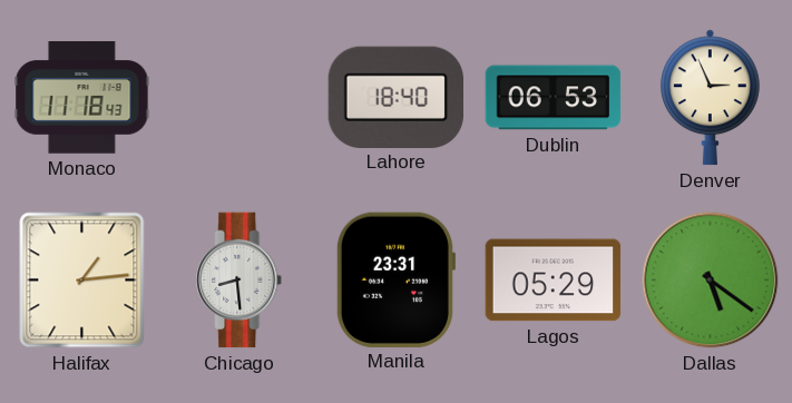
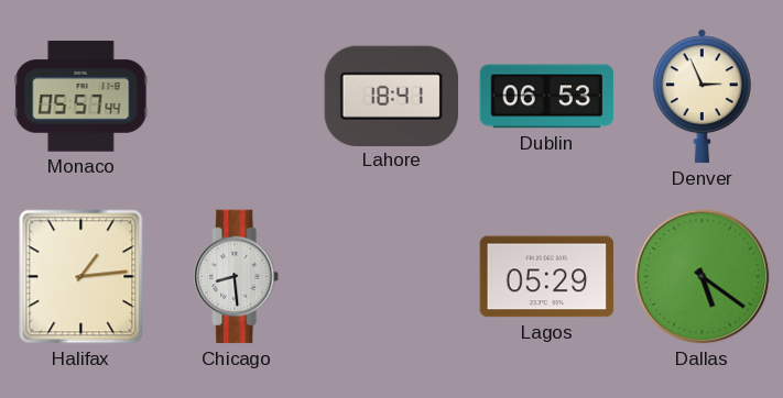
Monaco: 11:18 -> 05:57 (81, 97)
Lahore: 18:40 -> 18:41 (391, 96)
Manila: 23:31 -> none (395, 279)
